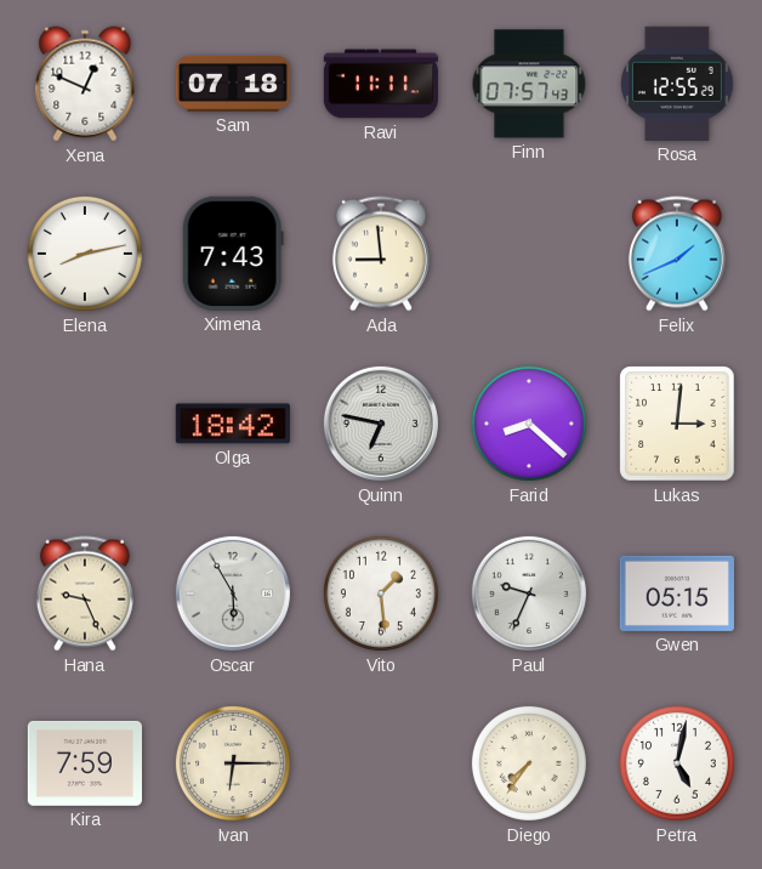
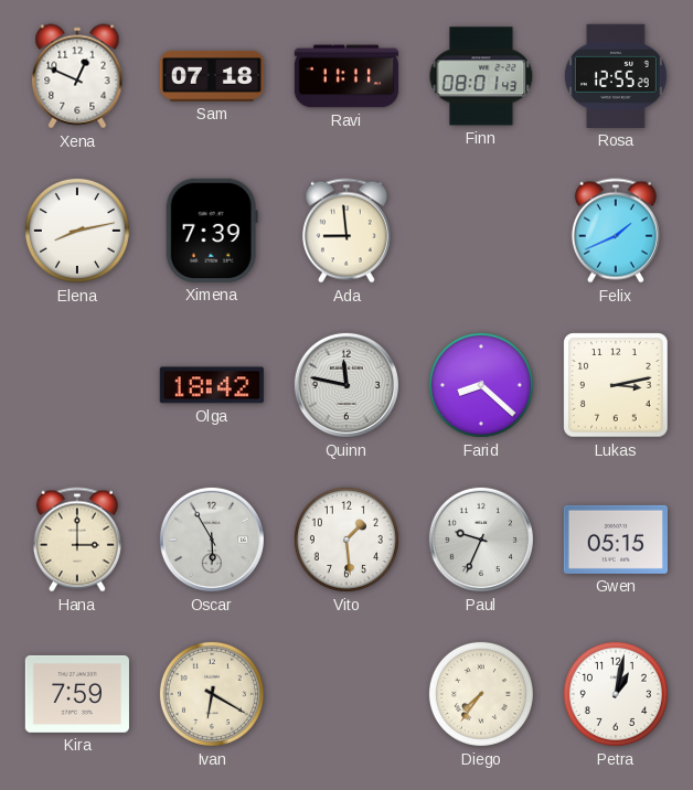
Finn: 07:57 -> 08:01 (481, 76)
Ximena: 7:43 -> 7:39 (212, 231)
Quinn: 6:47 -> 11:47 (346, 385)
Lukas: 3:01 -> 3:13 (616, 385)
Hana: 9:26 -> 3:00 (77, 540)
Ivan: 6:15 -> 6:20 (212, 694)
Petra: 5:02 -> 1:02 (616, 694)
